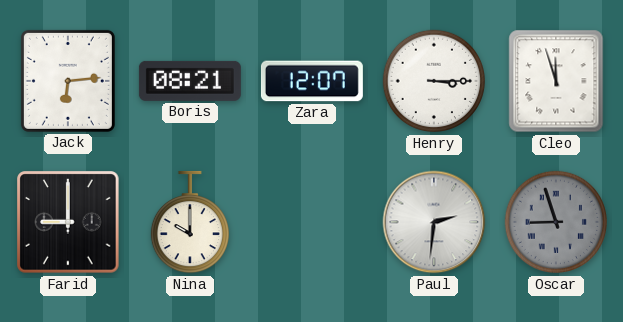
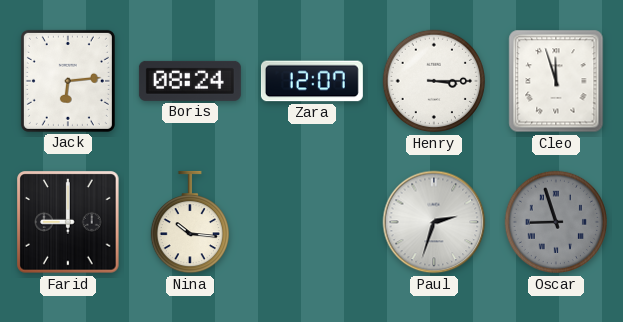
Boris: 08:21 -> 08:24 (190, 81)
Nina: 10:00 -> 10:16 (189, 222)
Paul: 2:31 -> 2:33 (434, 222)
